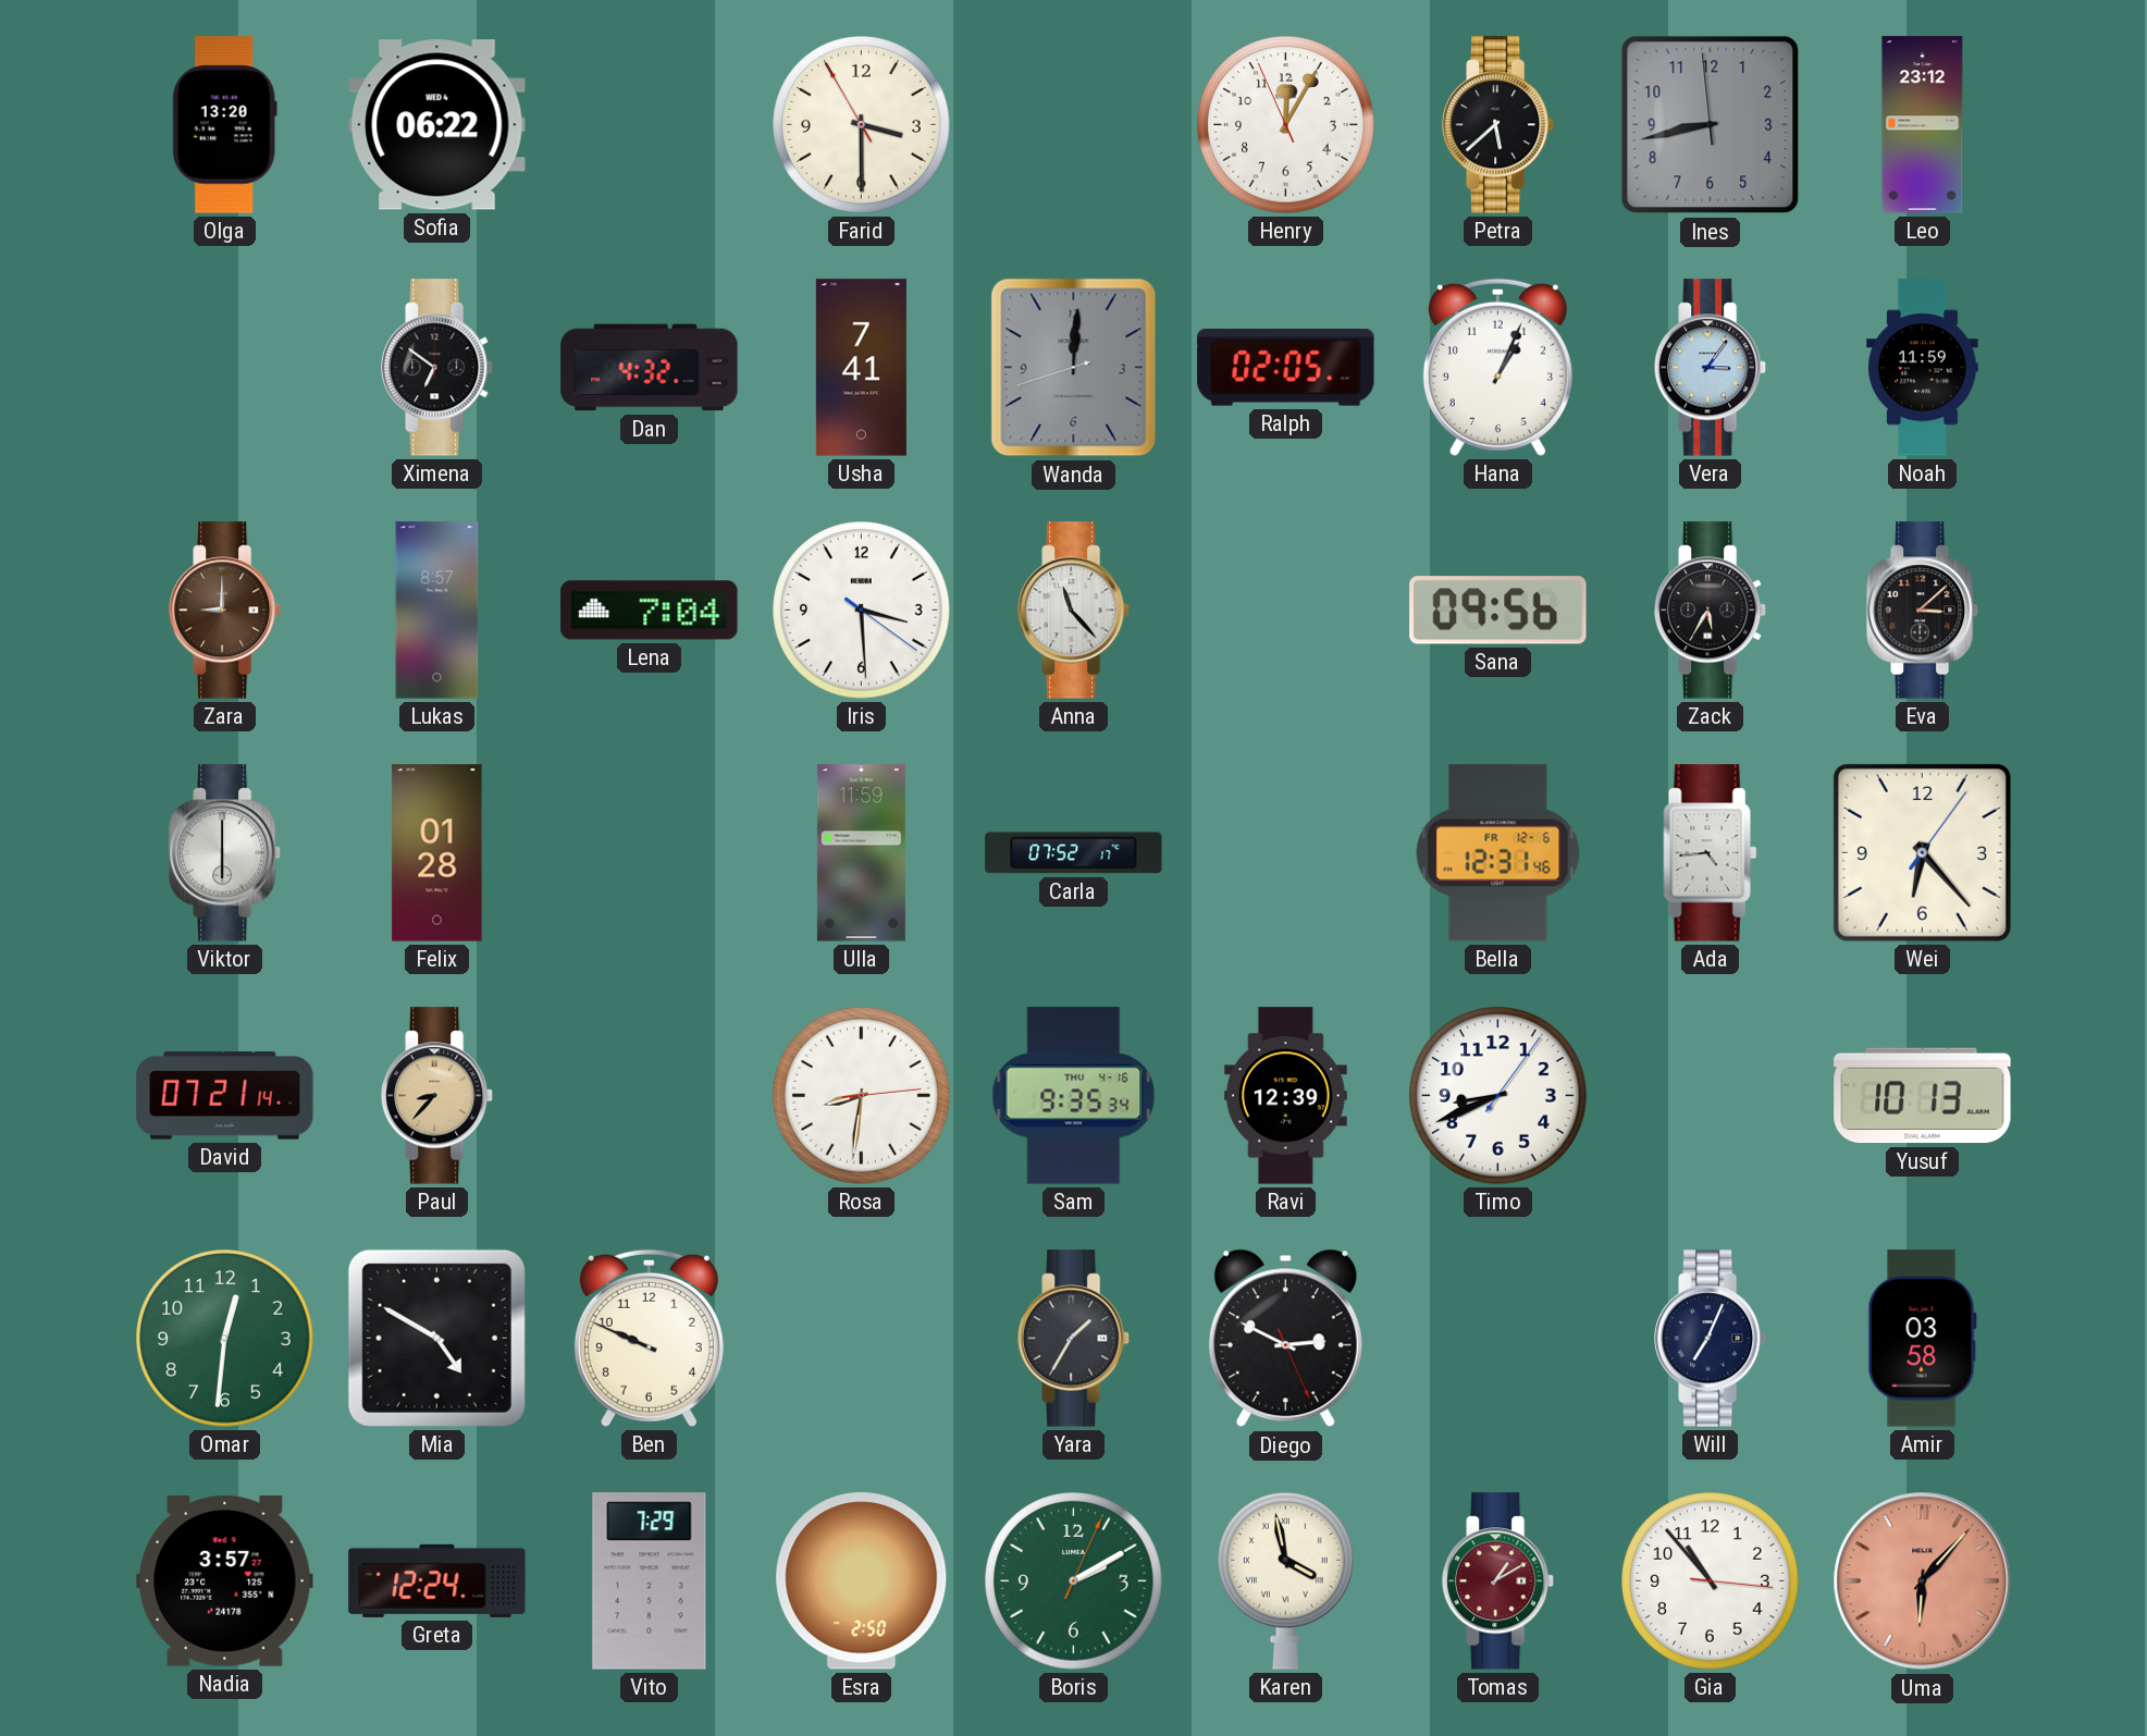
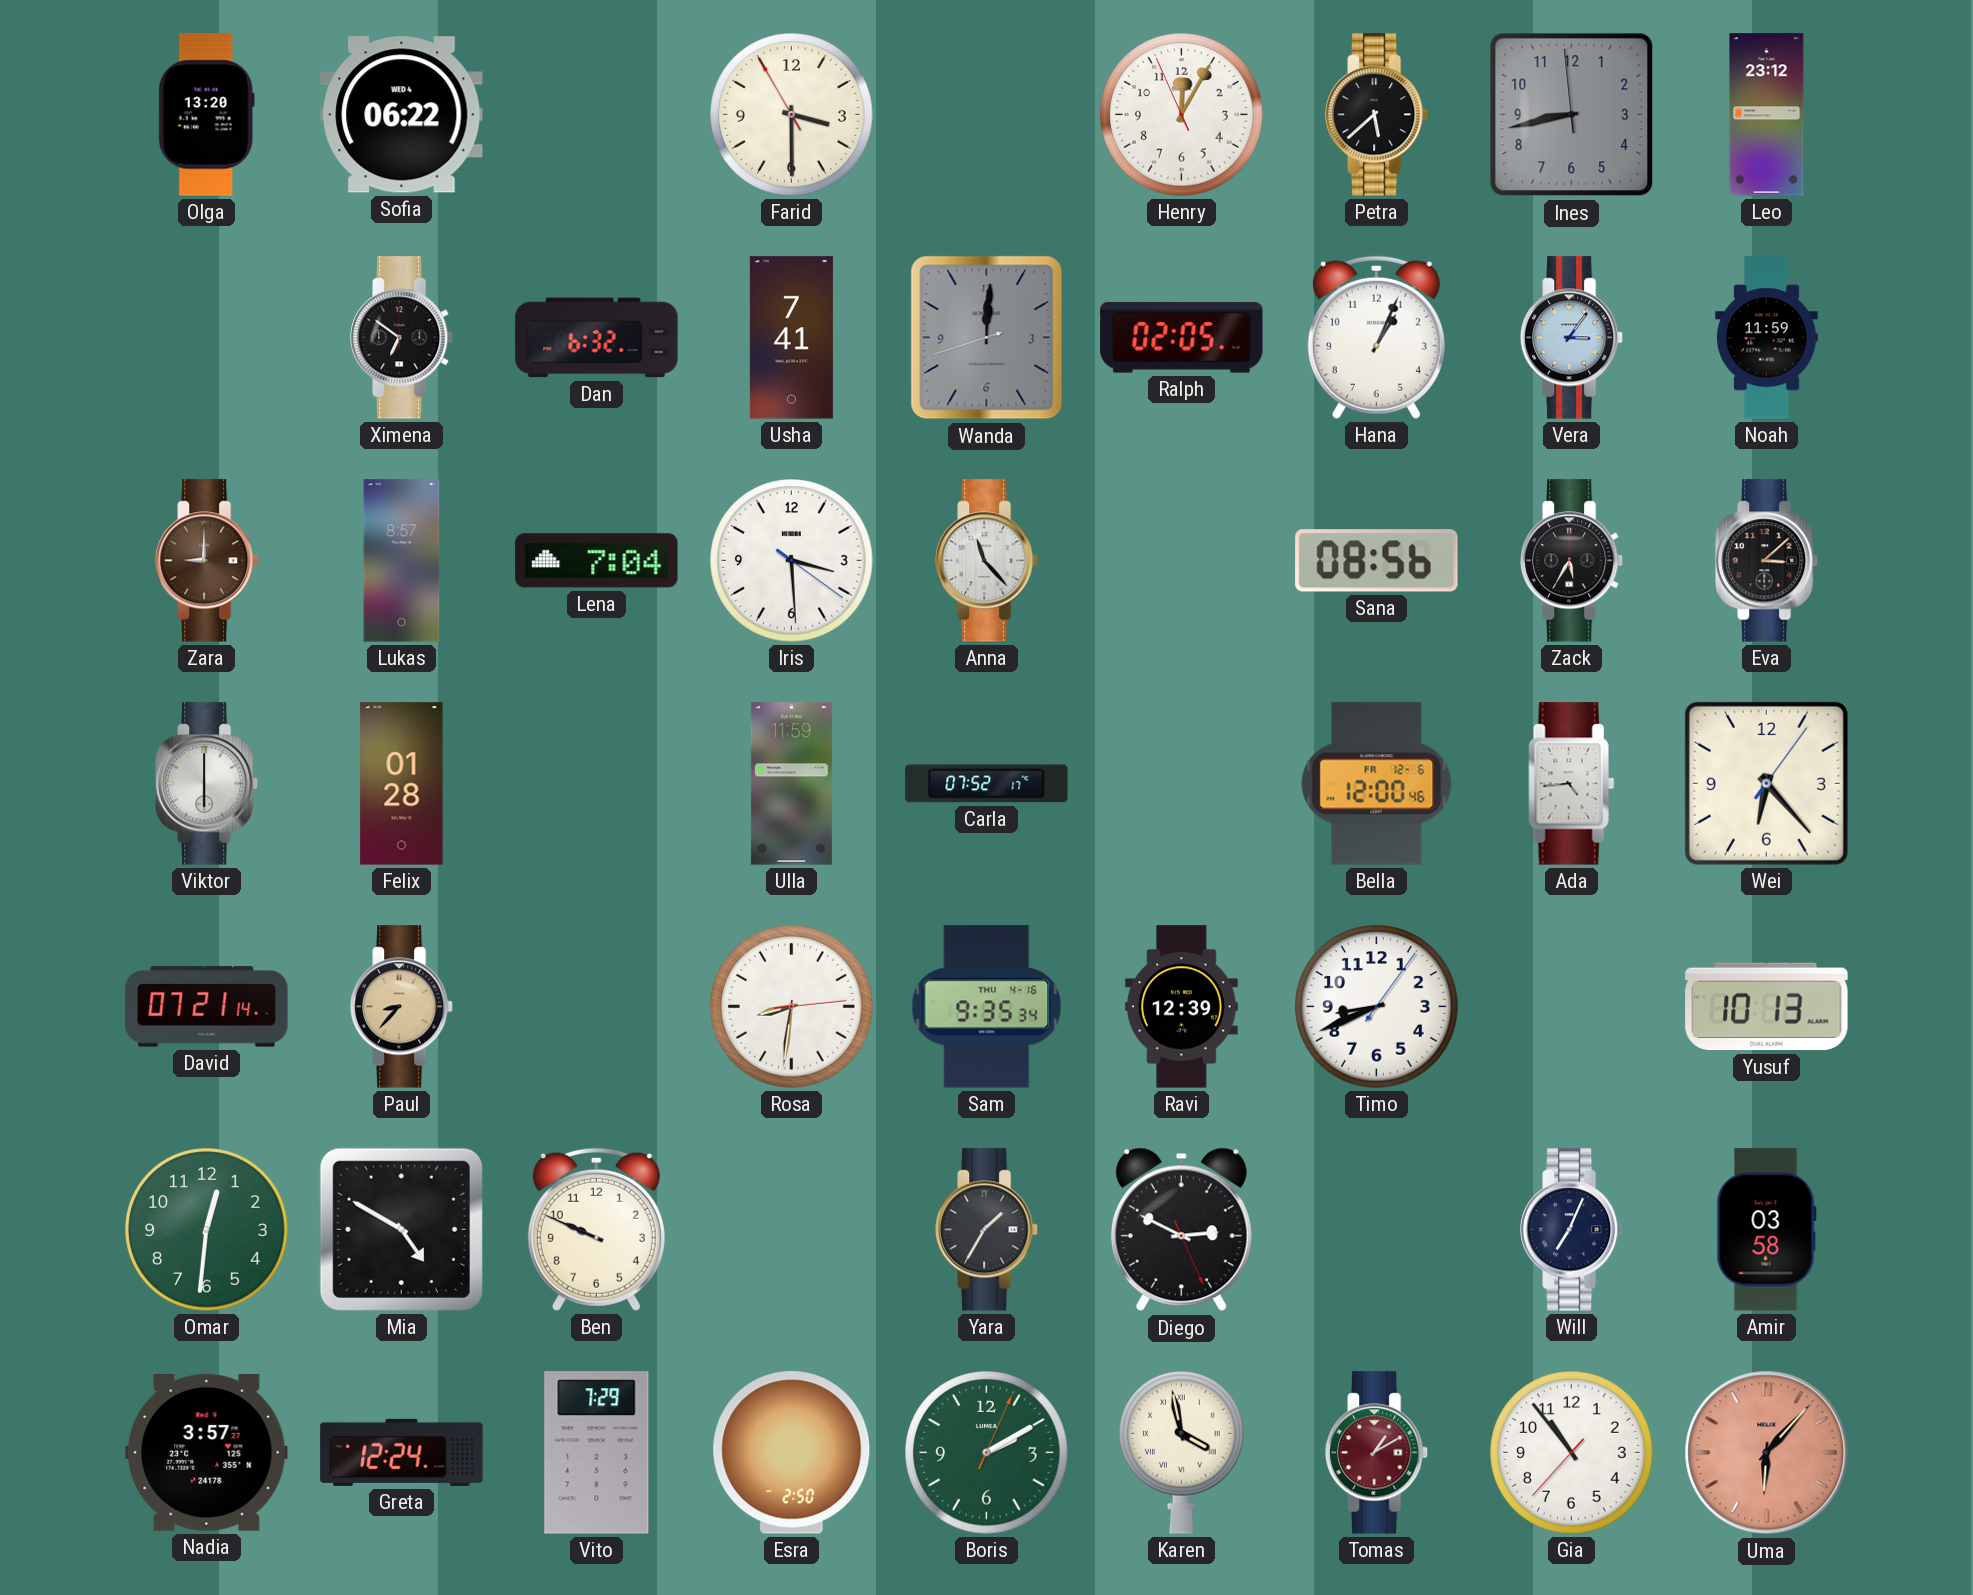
Dan: 4:32 -> 6:32 (597, 338)
Sana: 09:56 -> 08:56 (1377, 561)
Bella: 12:31 -> 12:00 (1377, 784)
Gia: 10:53:16 -> 10:53:37 (1572, 1453)
